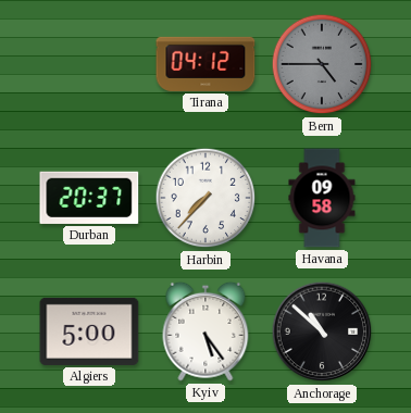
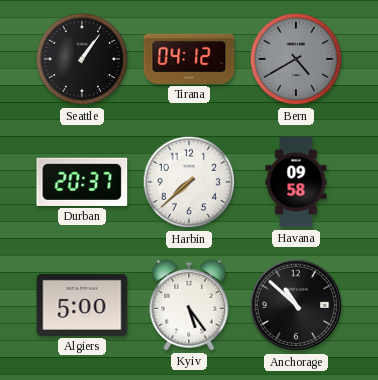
Seattle: none -> 1:06 (82, 59)
Bern: 4:45 -> 4:40 (296, 59)
Harbin: 7:37 -> 7:38 (189, 182)
